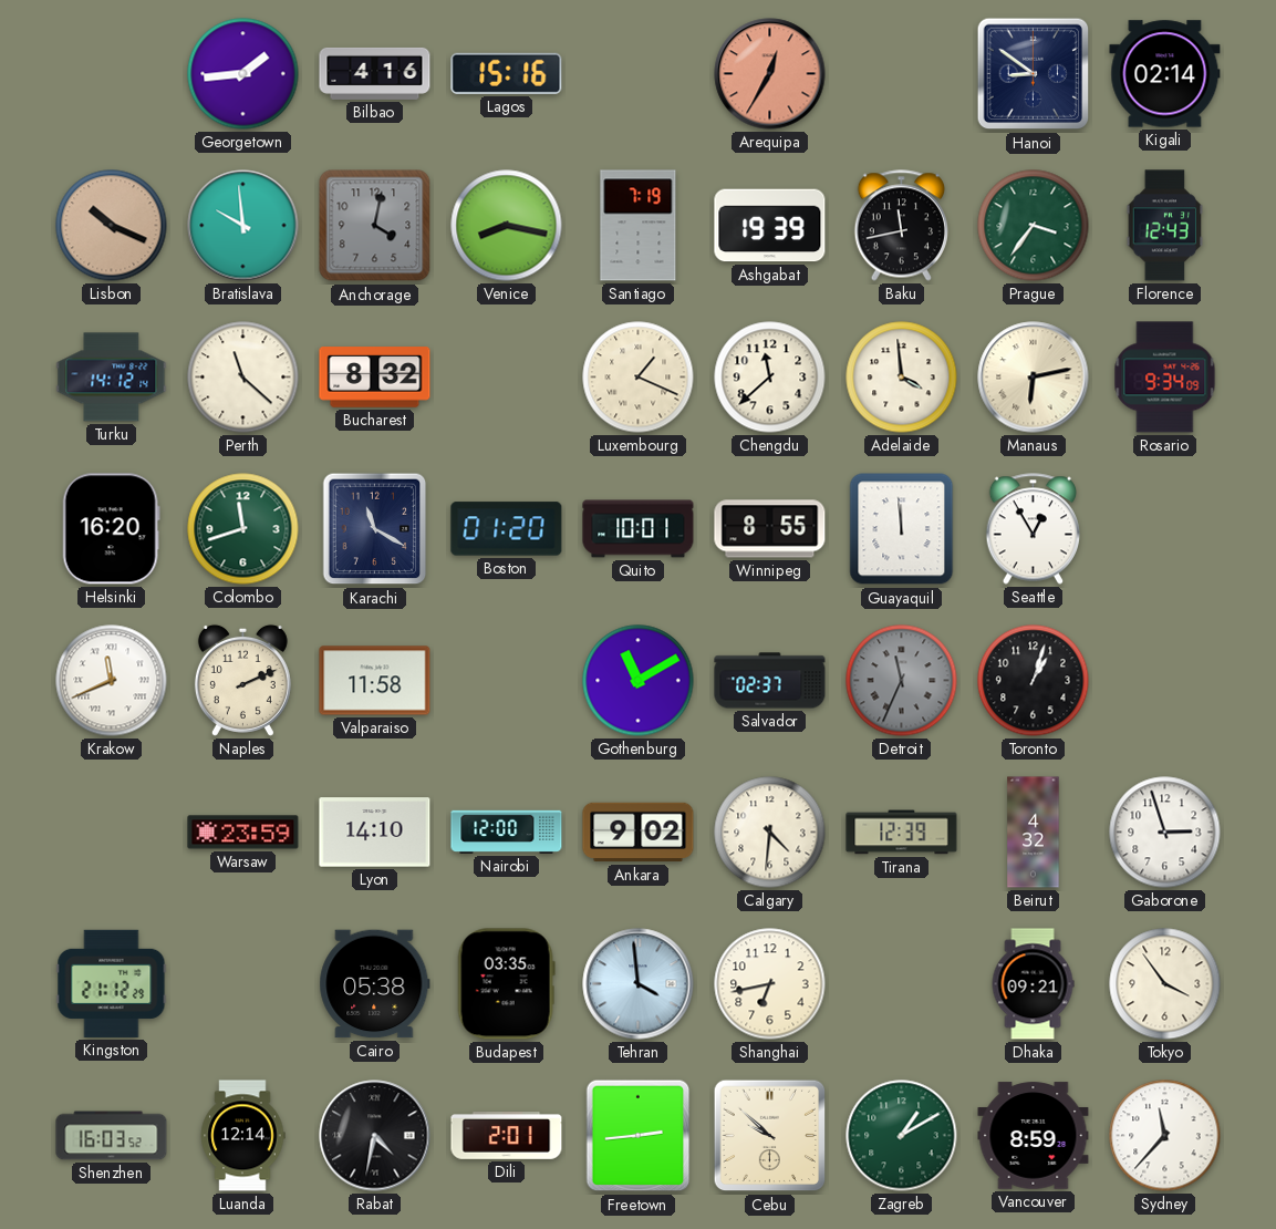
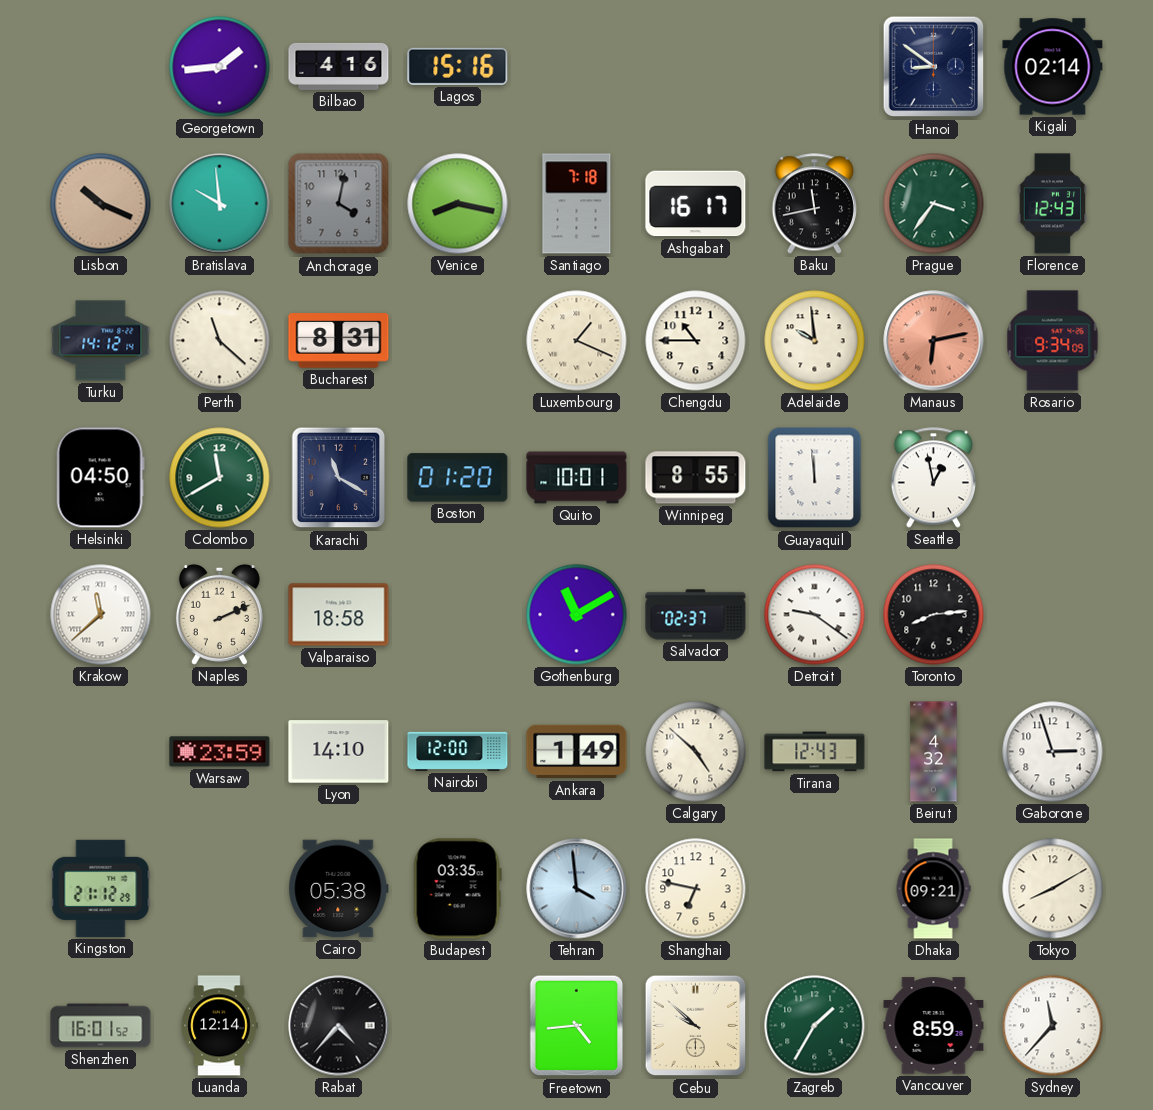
Arequipa: 12:35 -> none (770, 74)
Santiago: 7:19 -> 7:18 (577, 204)
Ashgabat: 19:39 -> 16:17 (696, 204)
Bucharest: 8:32 -> 8:31 (339, 341)
Chengdu: 11:38 -> 10:45 (696, 341)
Adelaide: 3:59 -> 9:59 (815, 341)
Manaus dial: cream -> salmon (934, 341)
Helsinki: 16:20 -> 04:50 (100, 478)
Colombo: 11:42 -> 11:40 (220, 478)
Seattle: 12:55 -> 12:58 (933, 478)
Krakow: 11:41 -> 11:38 (101, 615)
Valparaiso: 11:58 -> 18:58 (339, 615)
Detroit: 11:34 -> 9:21 (815, 615)
Detroit dial: grey -> white (815, 615)
Toronto: 1:03 -> 8:14 (934, 615)
Ankara: 9:02 -> 1:49 (577, 752)
Calgary: 4:31 -> 4:52 (696, 752)
Tirana: 12:39 -> 12:43 (815, 752)
Shanghai: 6:43 -> 6:47 (696, 889)
Tokyo: 3:54 -> 8:10 (1053, 889)
Shenzhen: 16:03 -> 16:01 (101, 1026)
Rabat: 4:32 -> 4:37 (339, 1026)
Dili: 2:01 -> none (507, 1136)
Freetown: 2:44 -> 4:44 (577, 1026)
Zagreb: 1:10 -> 1:35 (815, 1026)
